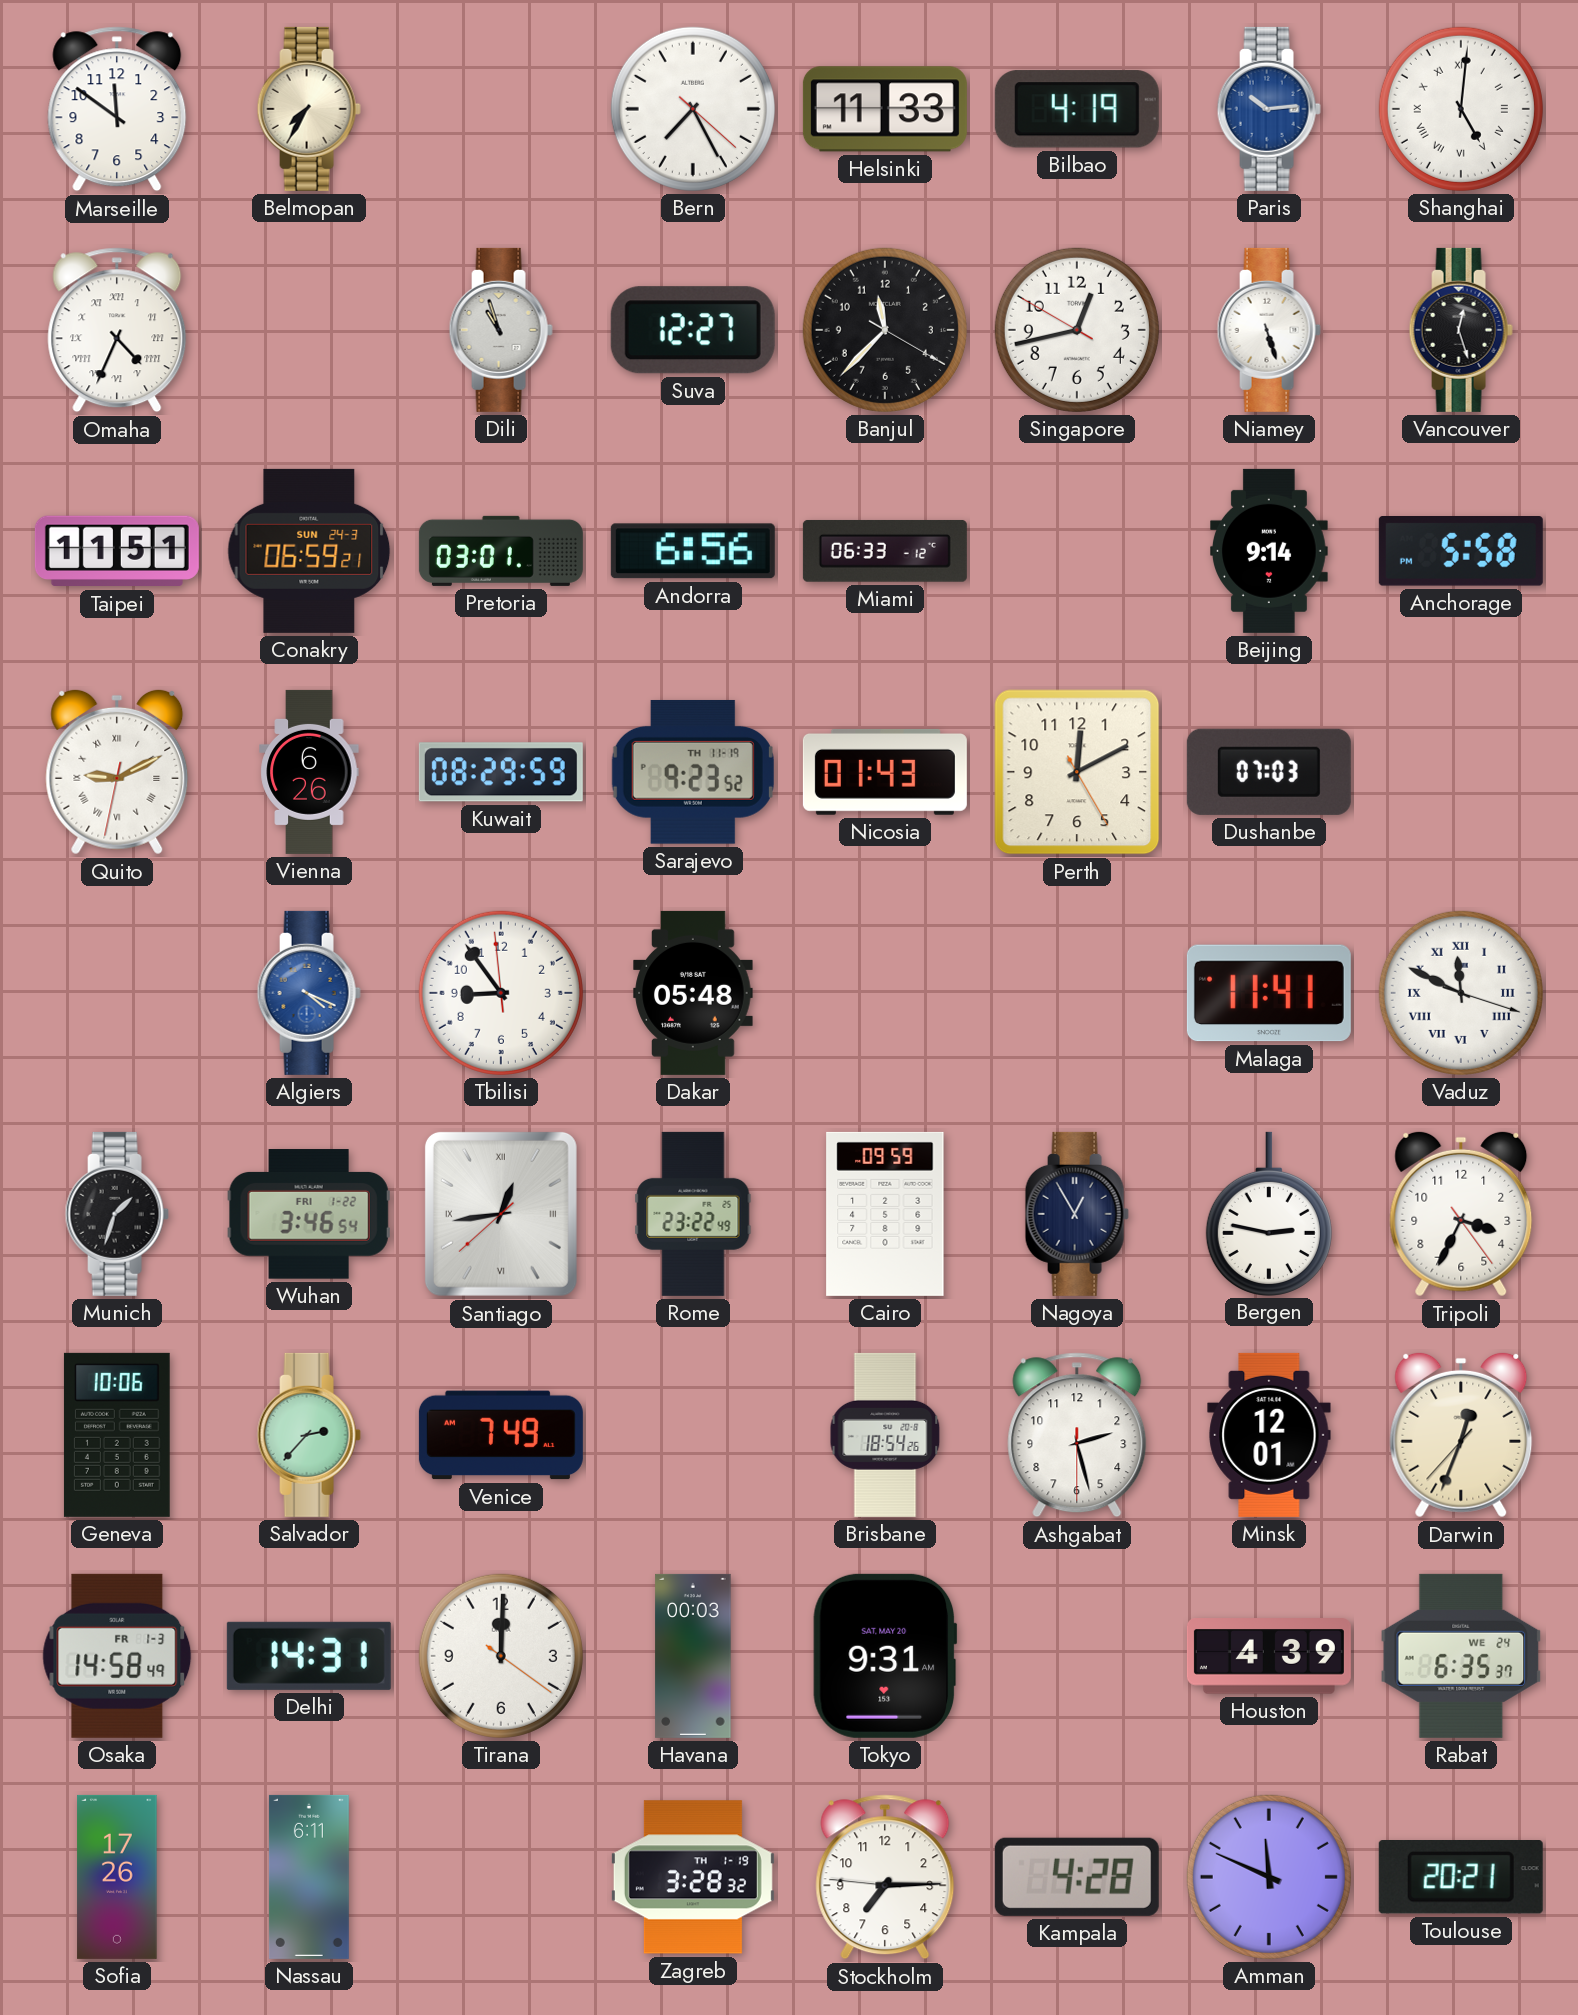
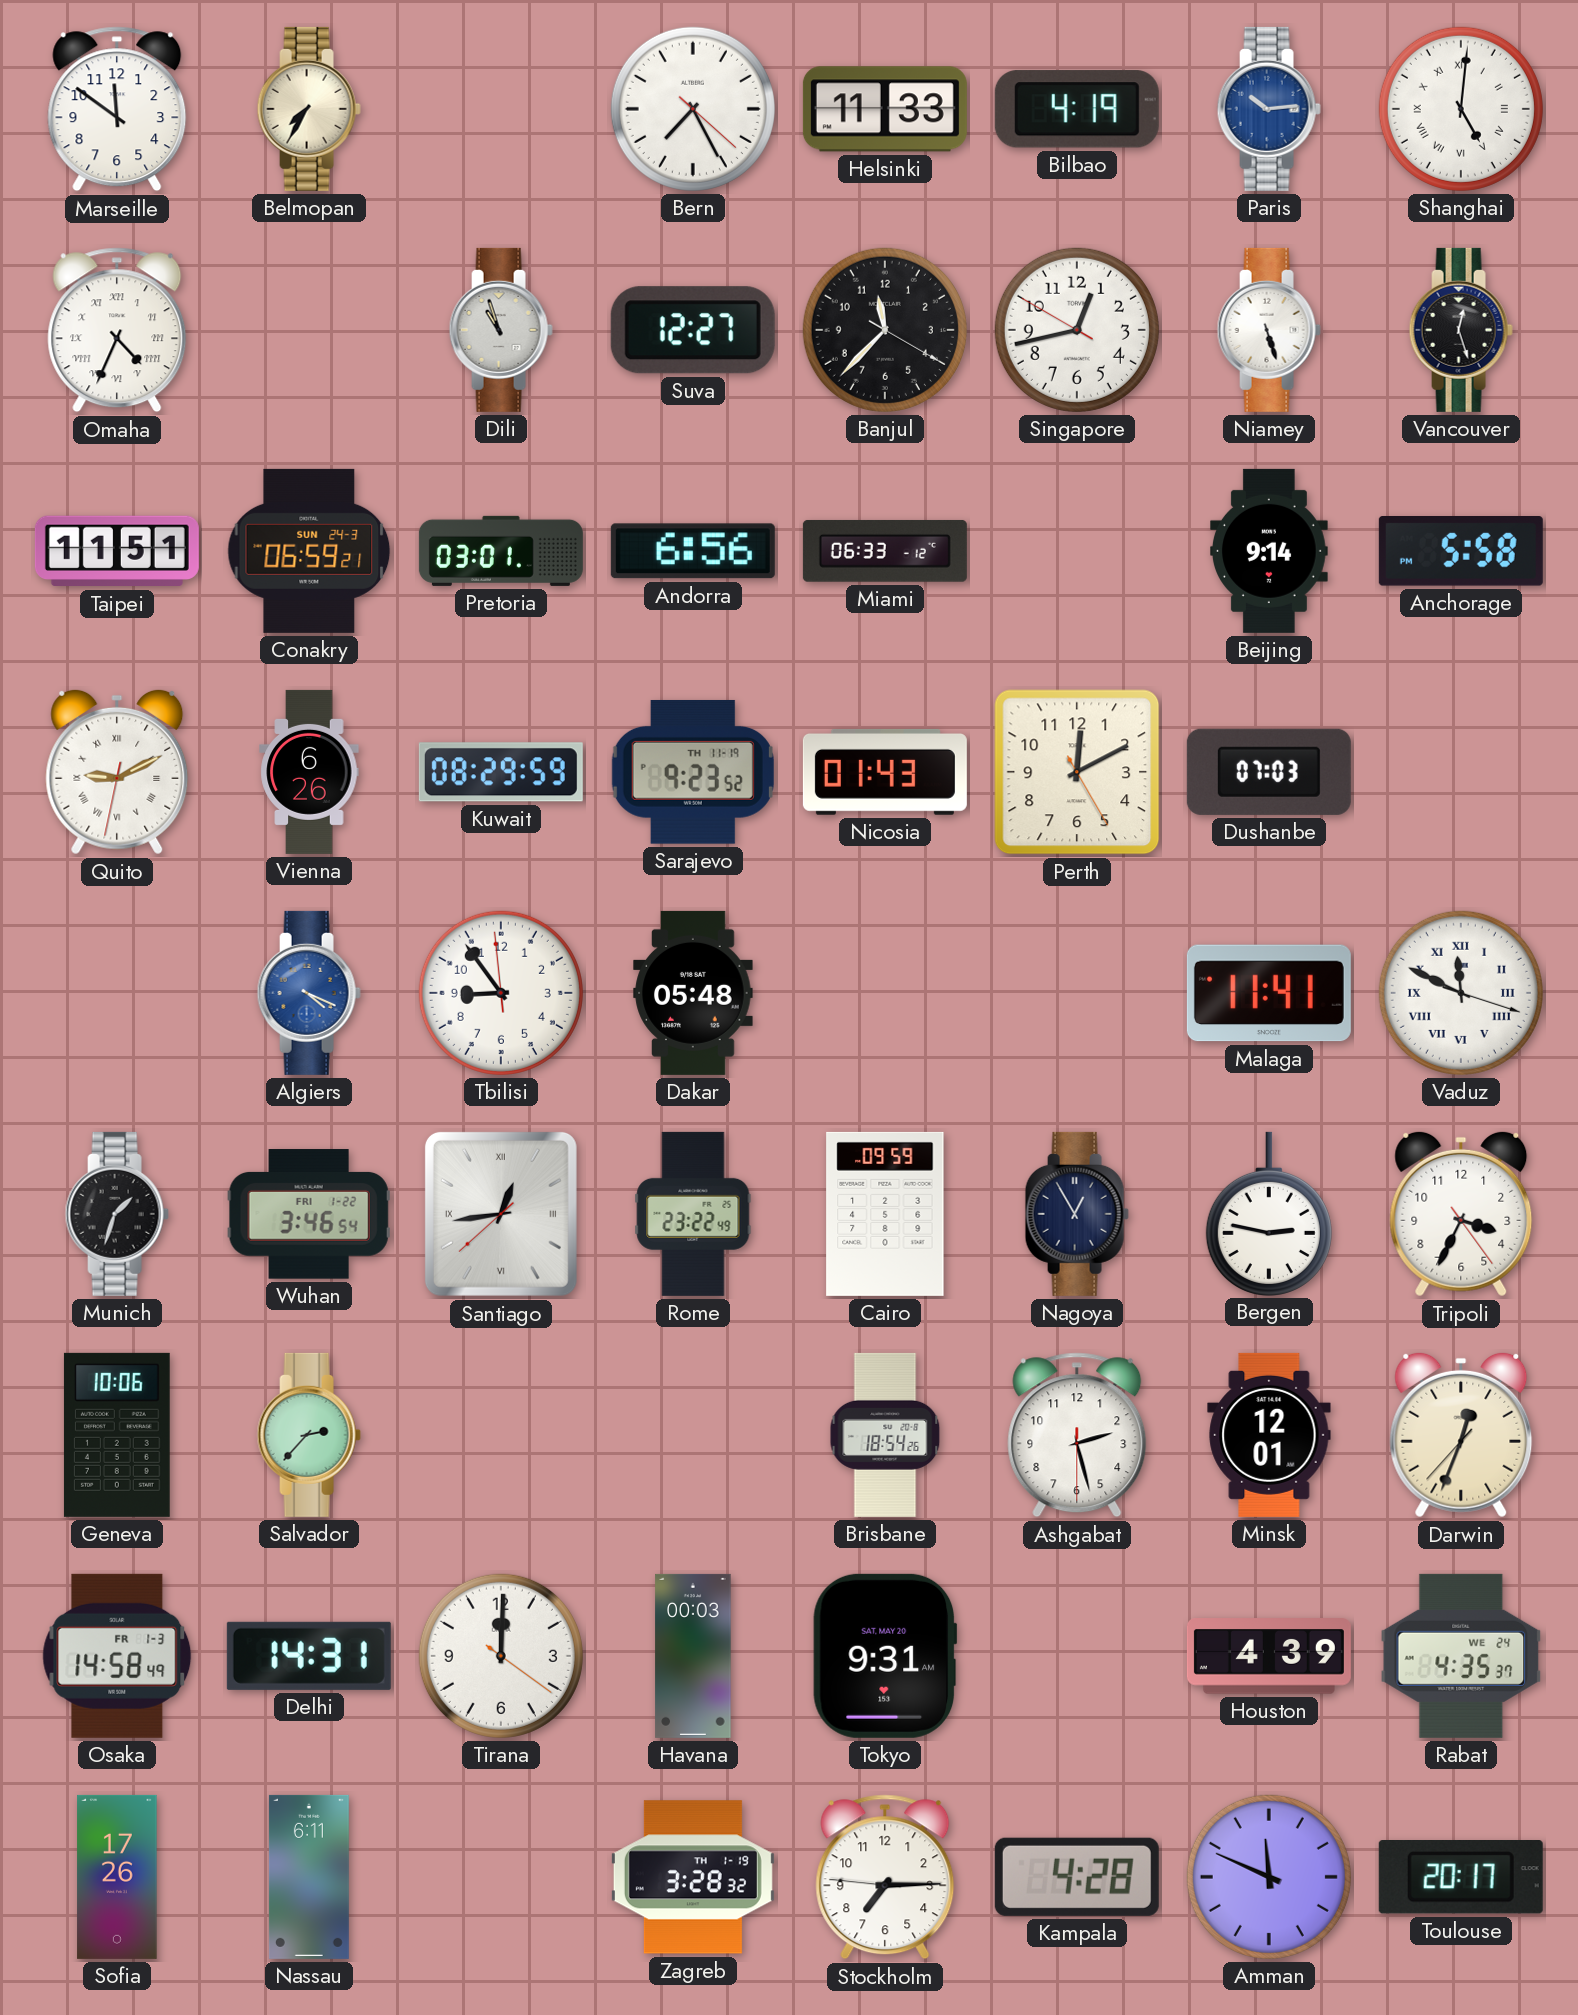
Venice: 7:49 -> none (501, 1435)
Rabat: 6:35 -> 4:35 (1461, 1656)
Toulouse: 20:21 -> 20:17 (1461, 1878)
